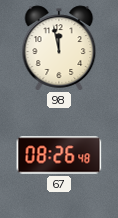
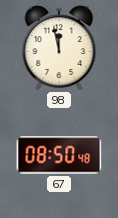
67: 08:26 -> 08:50 (59, 155)
